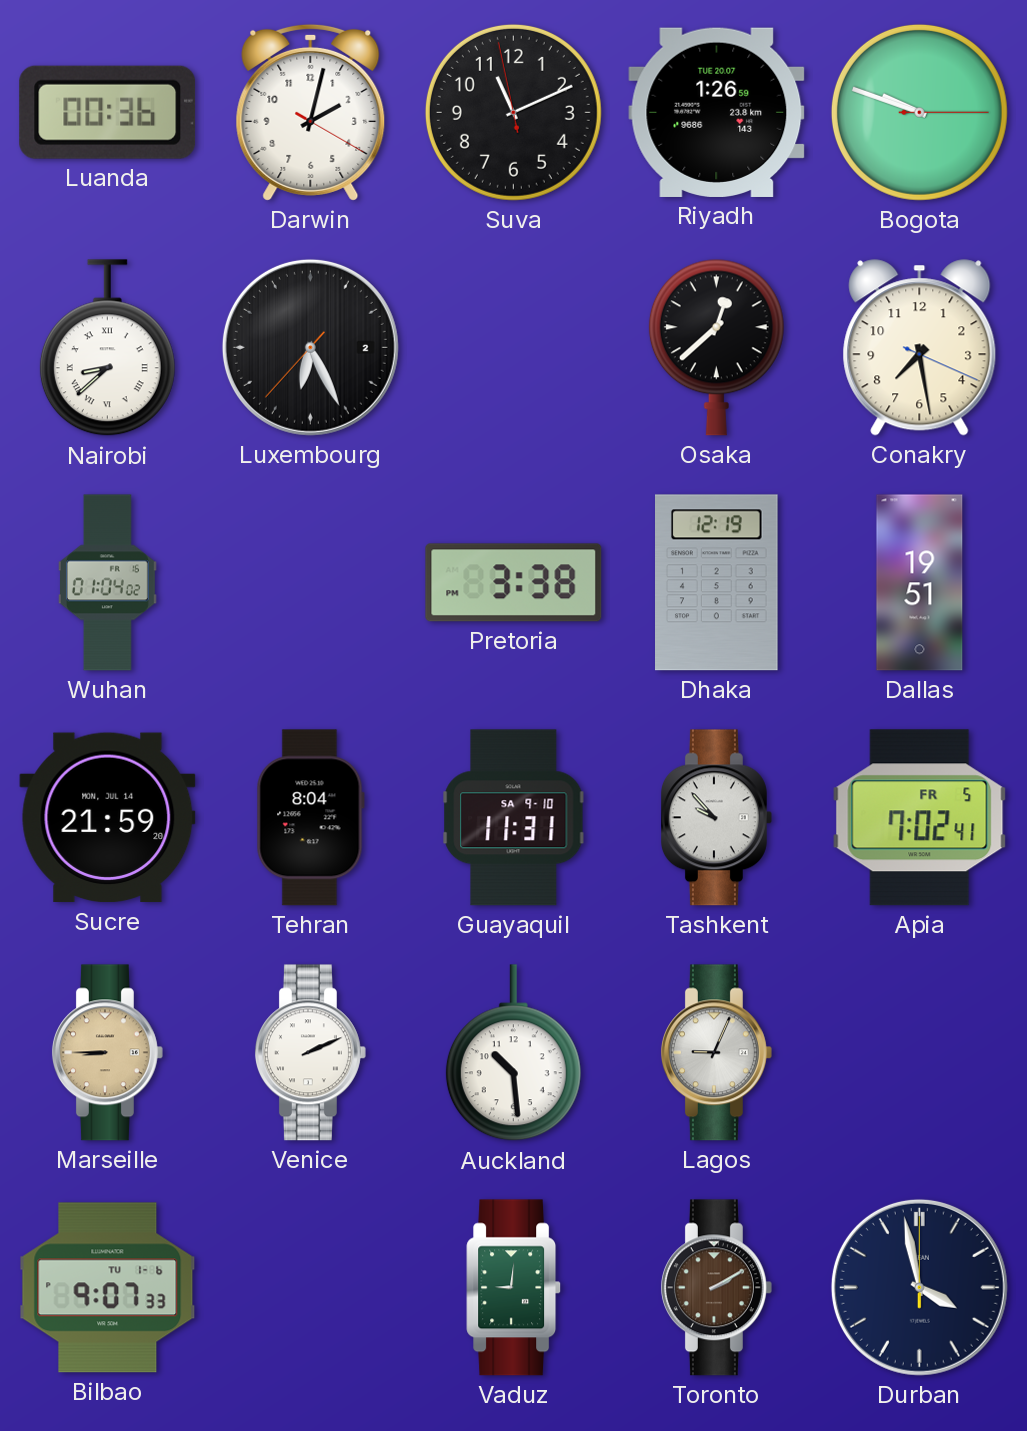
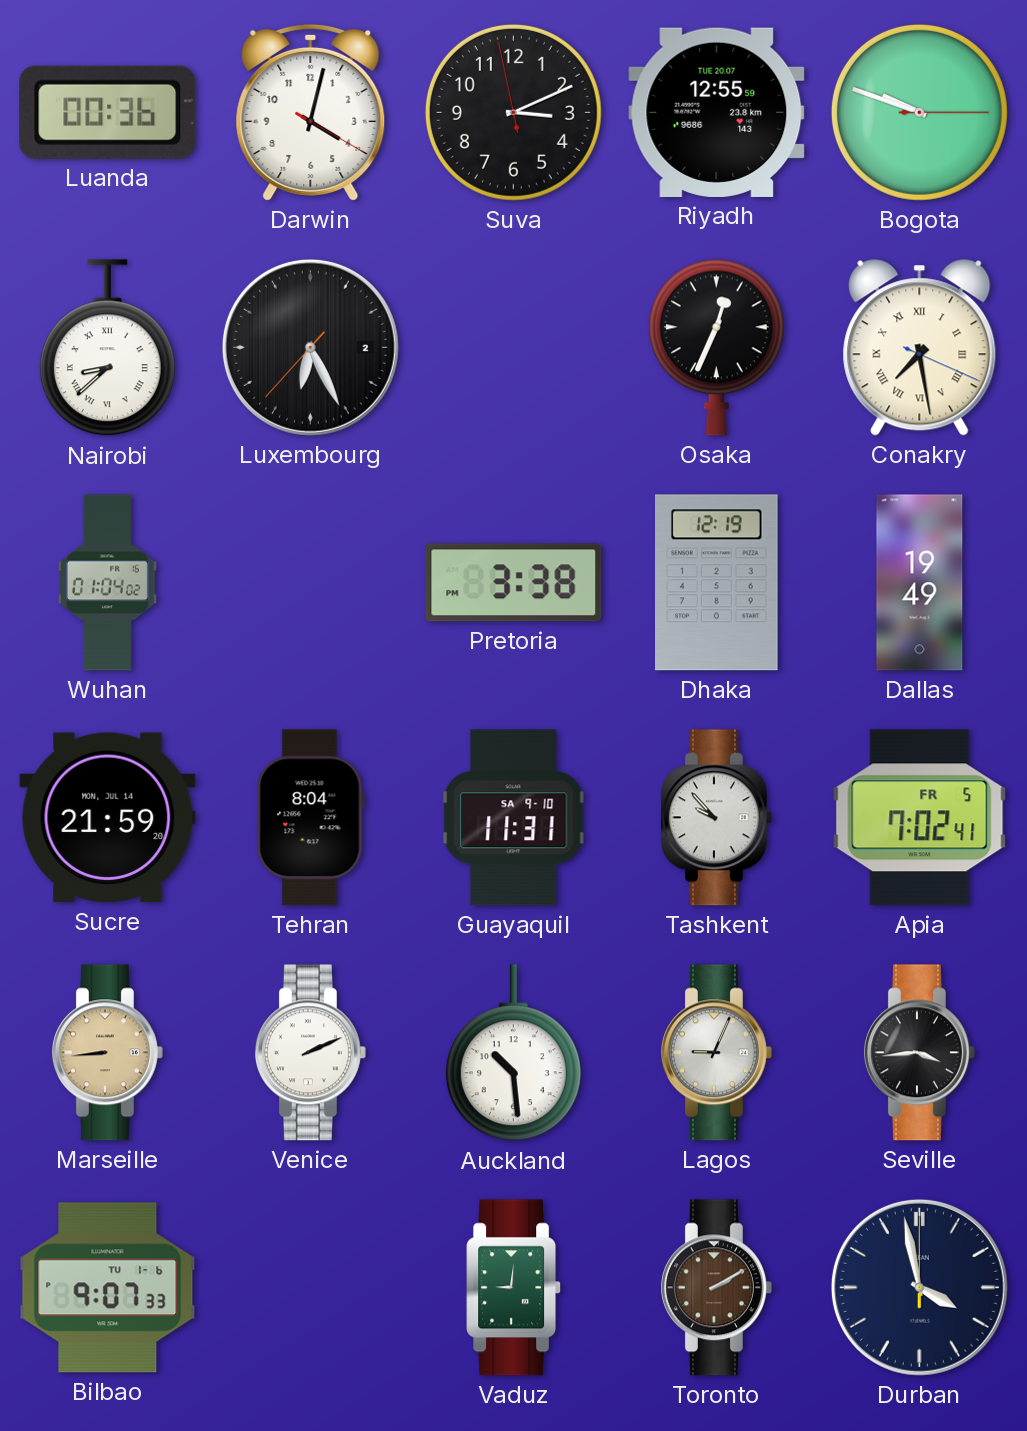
Darwin: 2:02 -> 4:02 (311, 112)
Suva: 11:10 -> 3:10 (513, 112)
Riyadh: 1:26 -> 12:55 (717, 112)
Osaka: 12:38 -> 12:34 (716, 347)
Conakry numerals: Arabic -> Roman (920, 348)
Dallas: 19:51 -> 19:49 (920, 583)
Marseille: 8:45 -> 8:44 (107, 1053)
Seville: none -> 3:44 (919, 1053)
